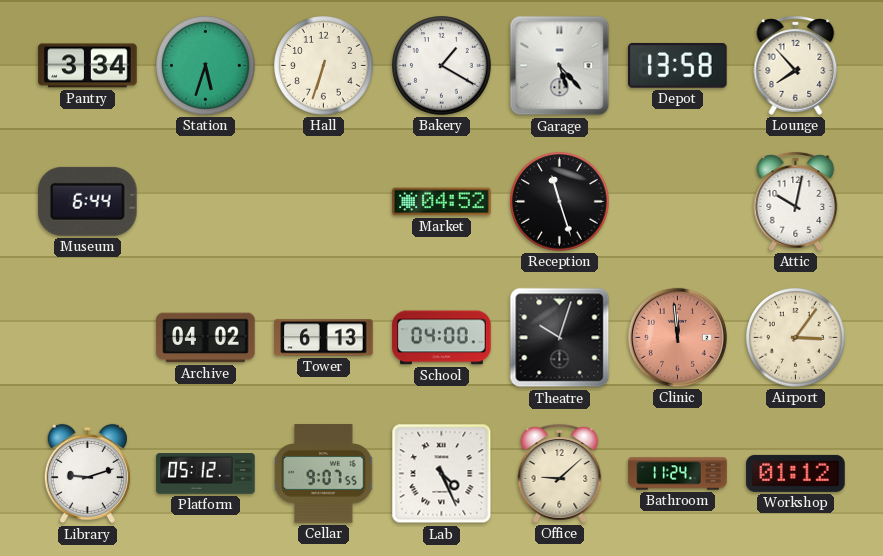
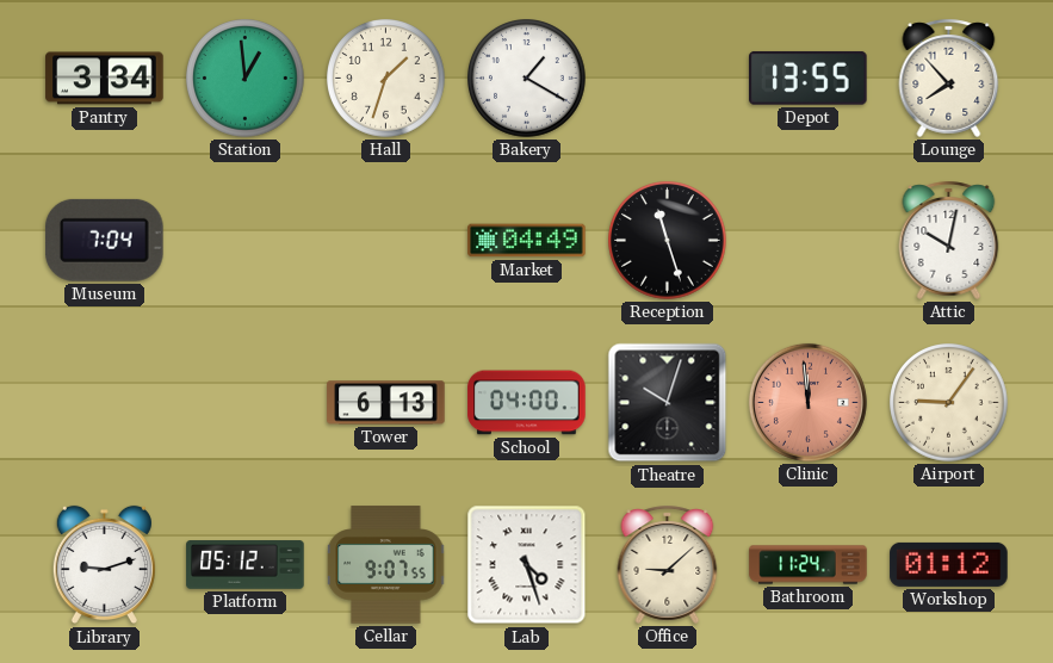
Station: 5:33 -> 12:59 (246, 79)
Hall: 6:33 -> 1:33 (386, 79)
Garage: 5:23 -> none (560, 66)
Depot: 13:58 -> 13:55 (809, 79)
Museum: 6:44 -> 7:04 (105, 240)
Market: 04:52 -> 04:49 (527, 241)
Archive: 04:02 -> none (206, 338)
Airport: 3:06 -> 9:06 (949, 403)
Lab: 4:26 -> 4:27 (527, 565)
